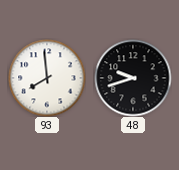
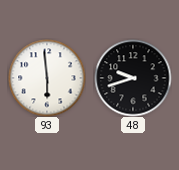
93: 7:59 -> 5:59 (47, 78)
